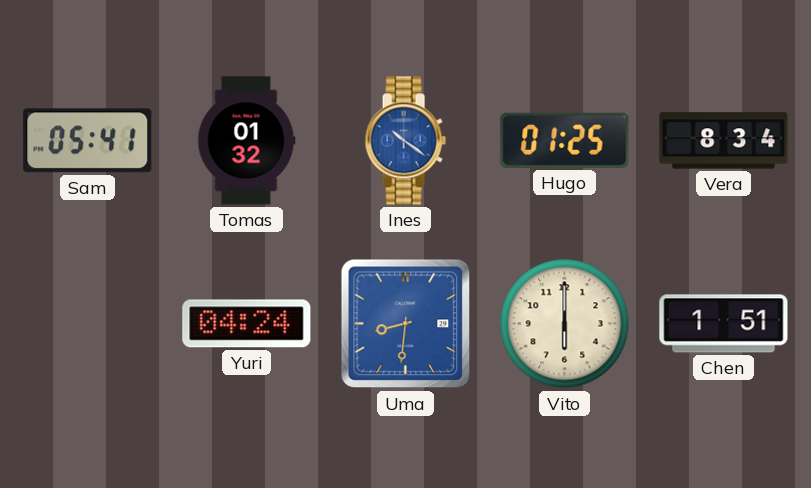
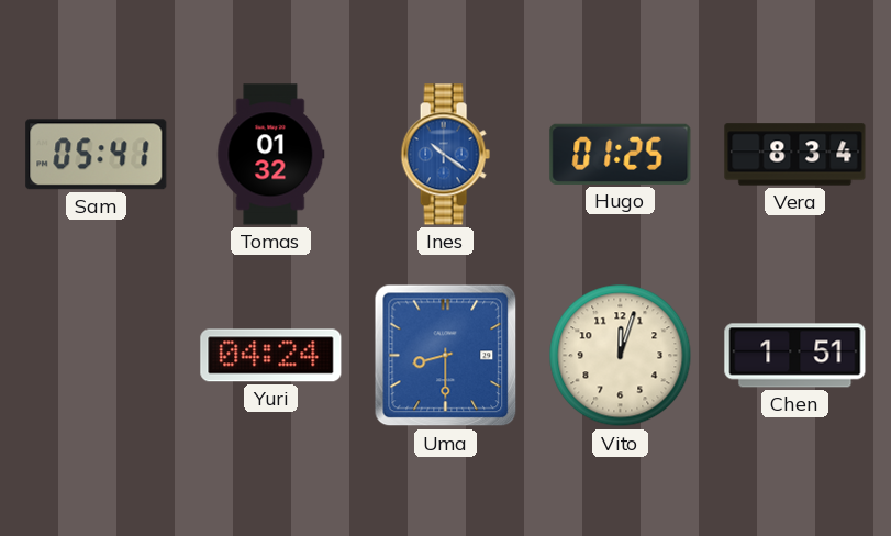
Uma: 8:31 -> 8:30 (446, 356)
Vito: 6:00 -> 12:03 (621, 356)
